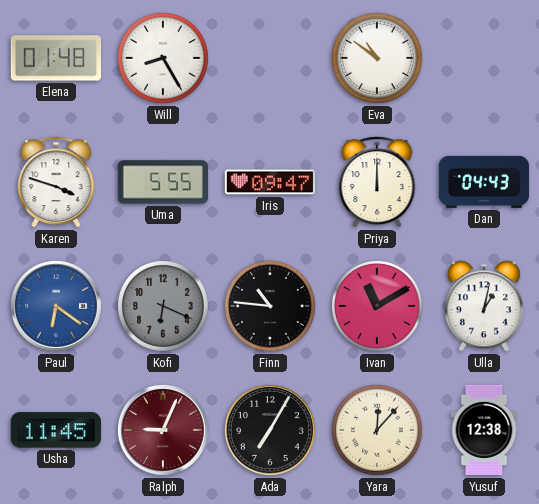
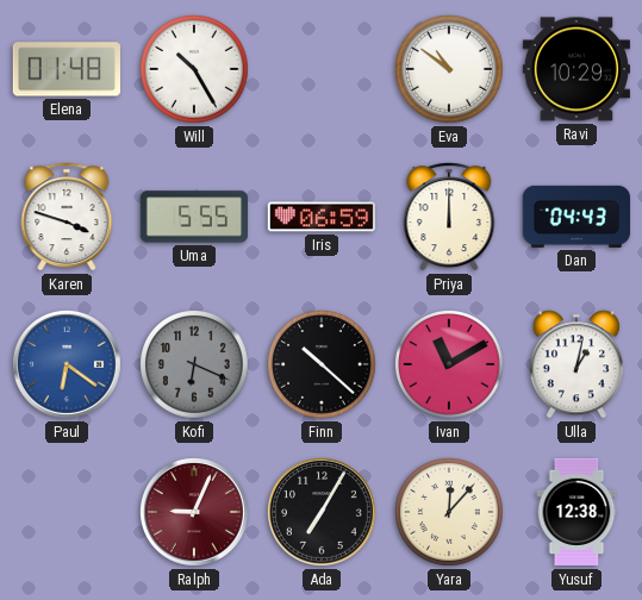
Will: 8:25 -> 10:25 (195, 70)
Ravi: none -> 10:29 (575, 69)
Iris: 09:47 -> 06:59 (320, 217)
Finn: 10:46 -> 10:22 (323, 365)
Usha: 11:45 -> none (56, 430)
